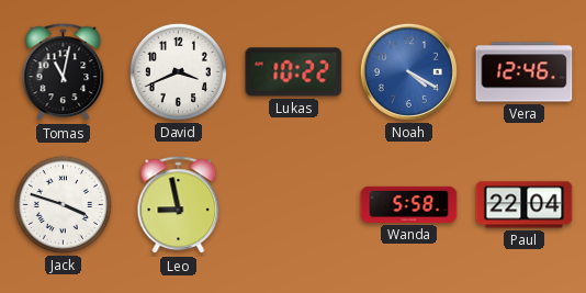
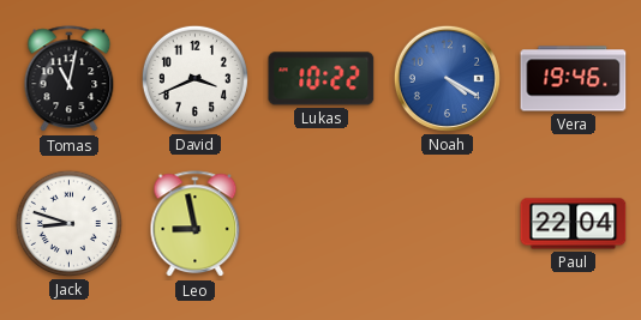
Vera: 12:46 -> 19:46 (574, 79)
Jack: 3:48 -> 8:48 (68, 223)
Wanda: 5:58 -> none (409, 204)
